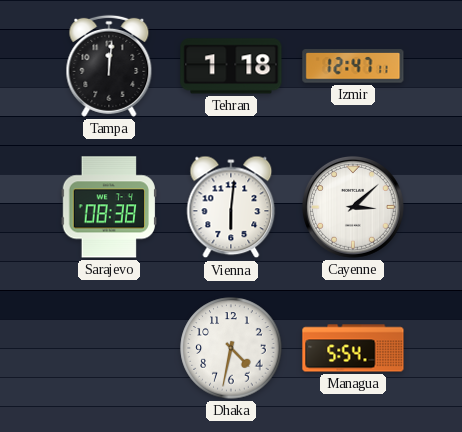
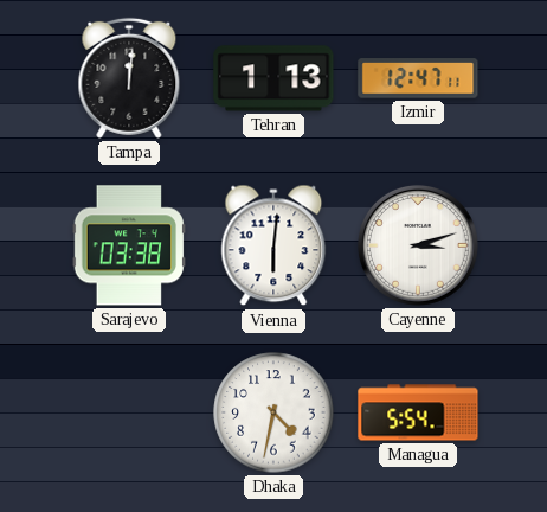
Tehran: 1:18 -> 1:13 (273, 78)
Sarajevo: 08:38 -> 03:38 (128, 245)
Cayenne: 3:08 -> 3:12 (418, 245)
